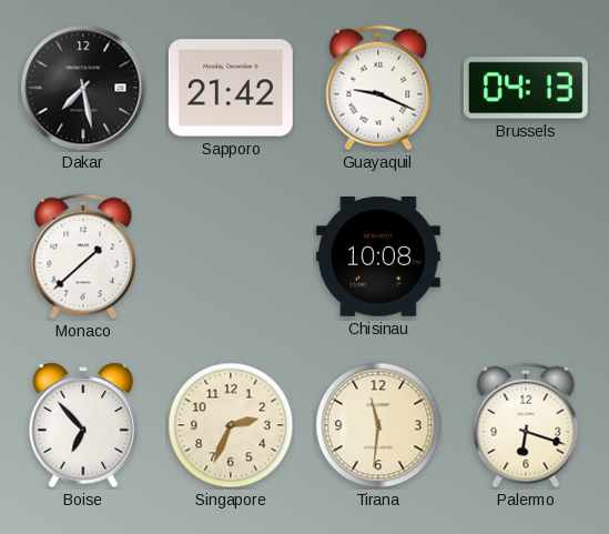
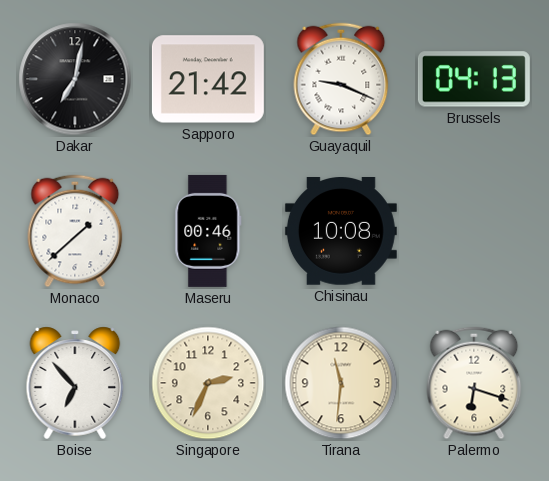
Dakar: 7:28 -> 7:02 (75, 79)
Maseru: none -> 00:46 (208, 231)
